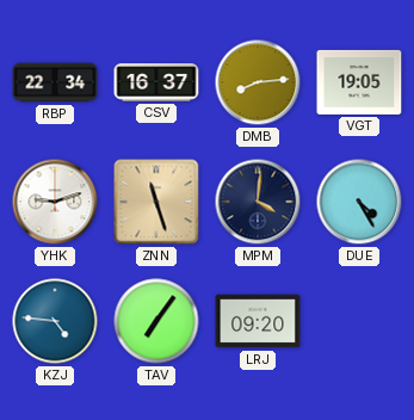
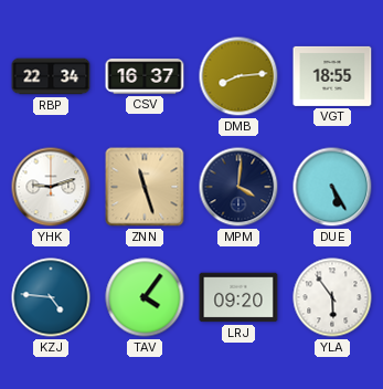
VGT: 19:05 -> 18:55 (332, 76)
DUE: 4:25 -> 5:25 (332, 187)
TAV: 7:06 -> 4:06 (145, 297)
YLA: none -> 5:54 (332, 297)
